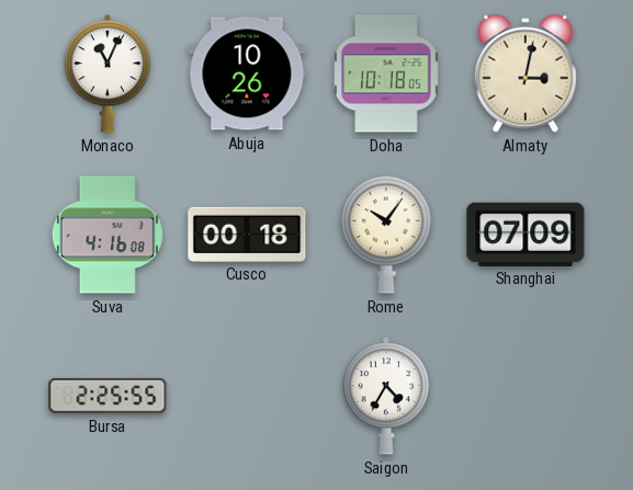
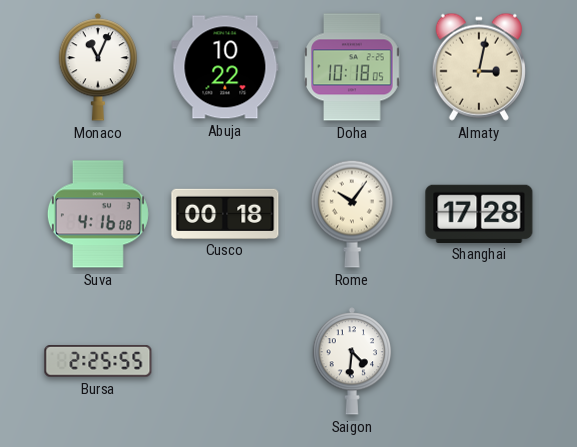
Abuja: 10:26 -> 10:22 (225, 67)
Shanghai: 07:09 -> 17:28 (479, 213)
Saigon: 4:35 -> 4:31 (352, 361)
